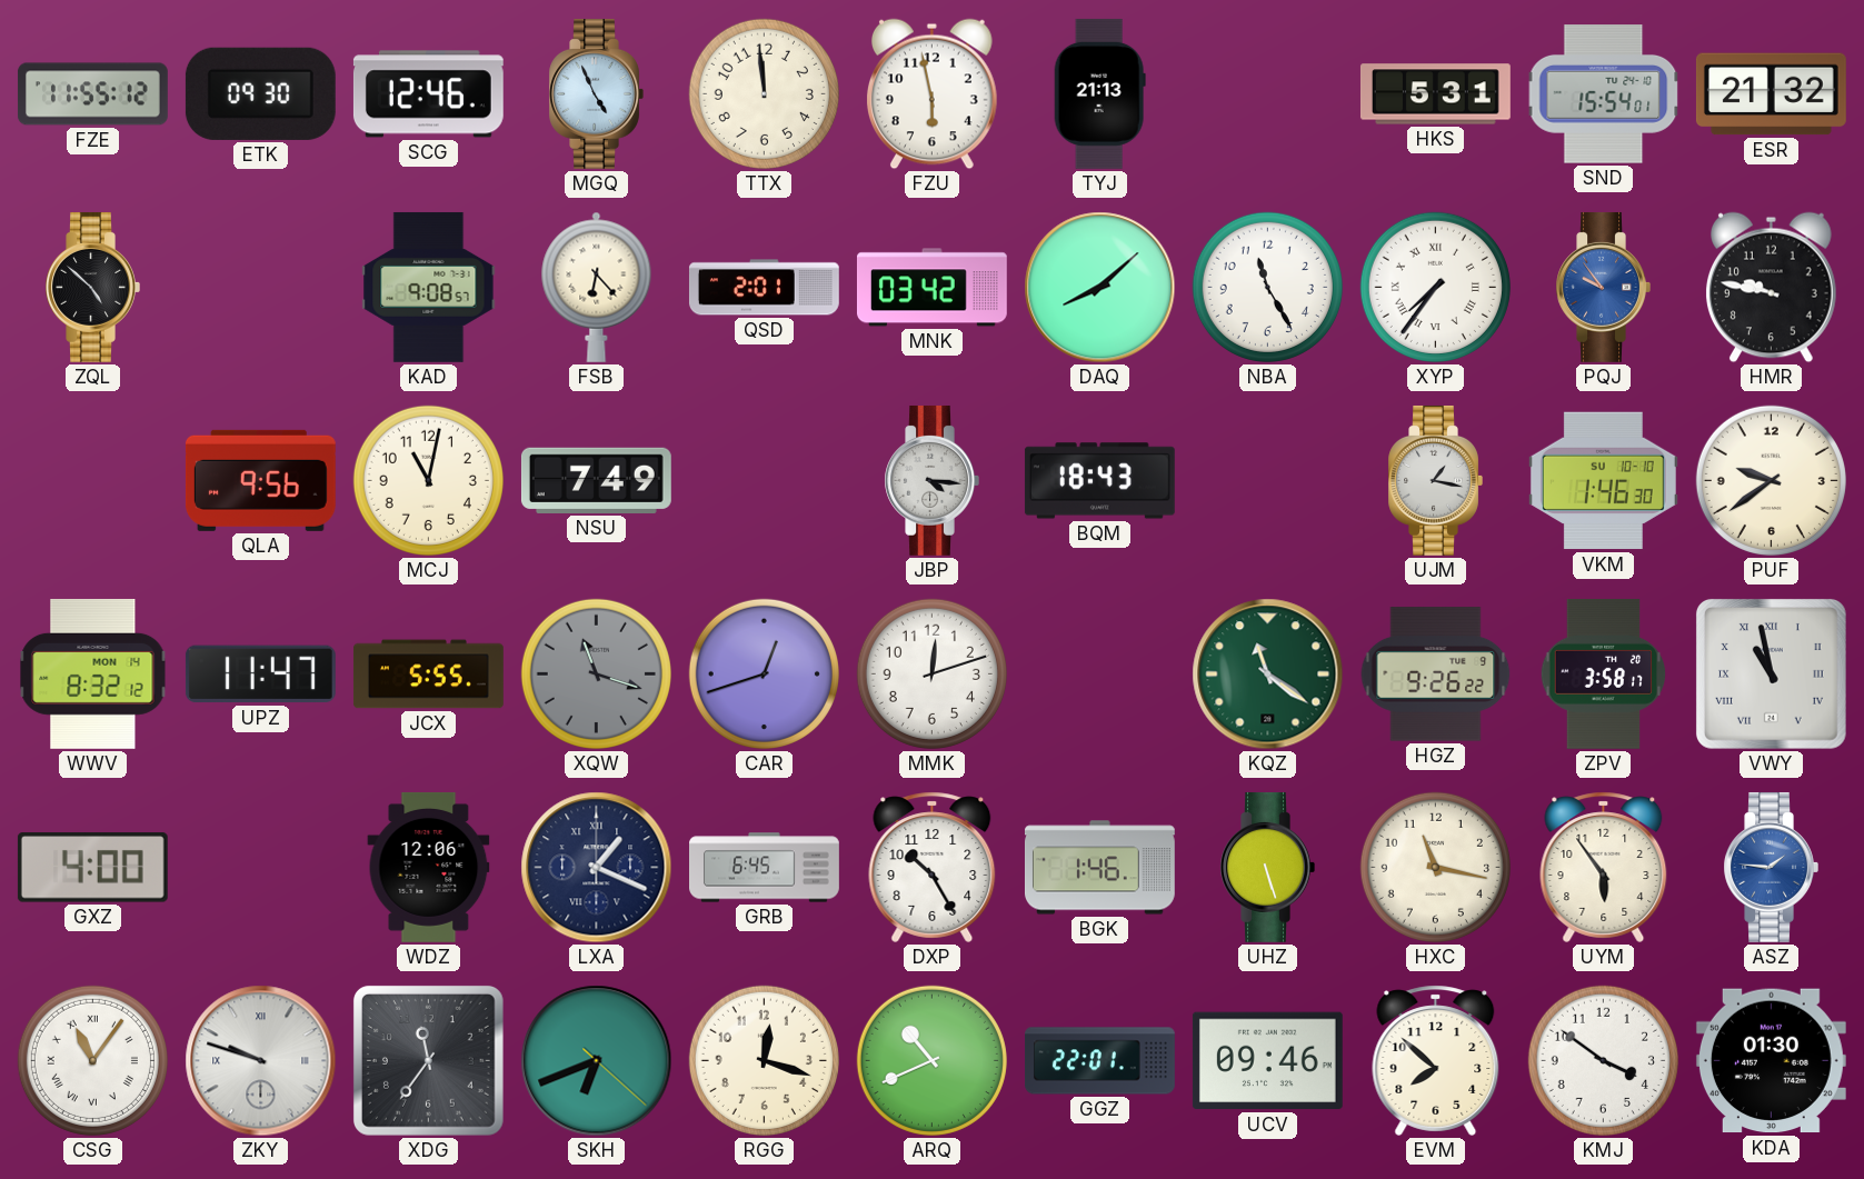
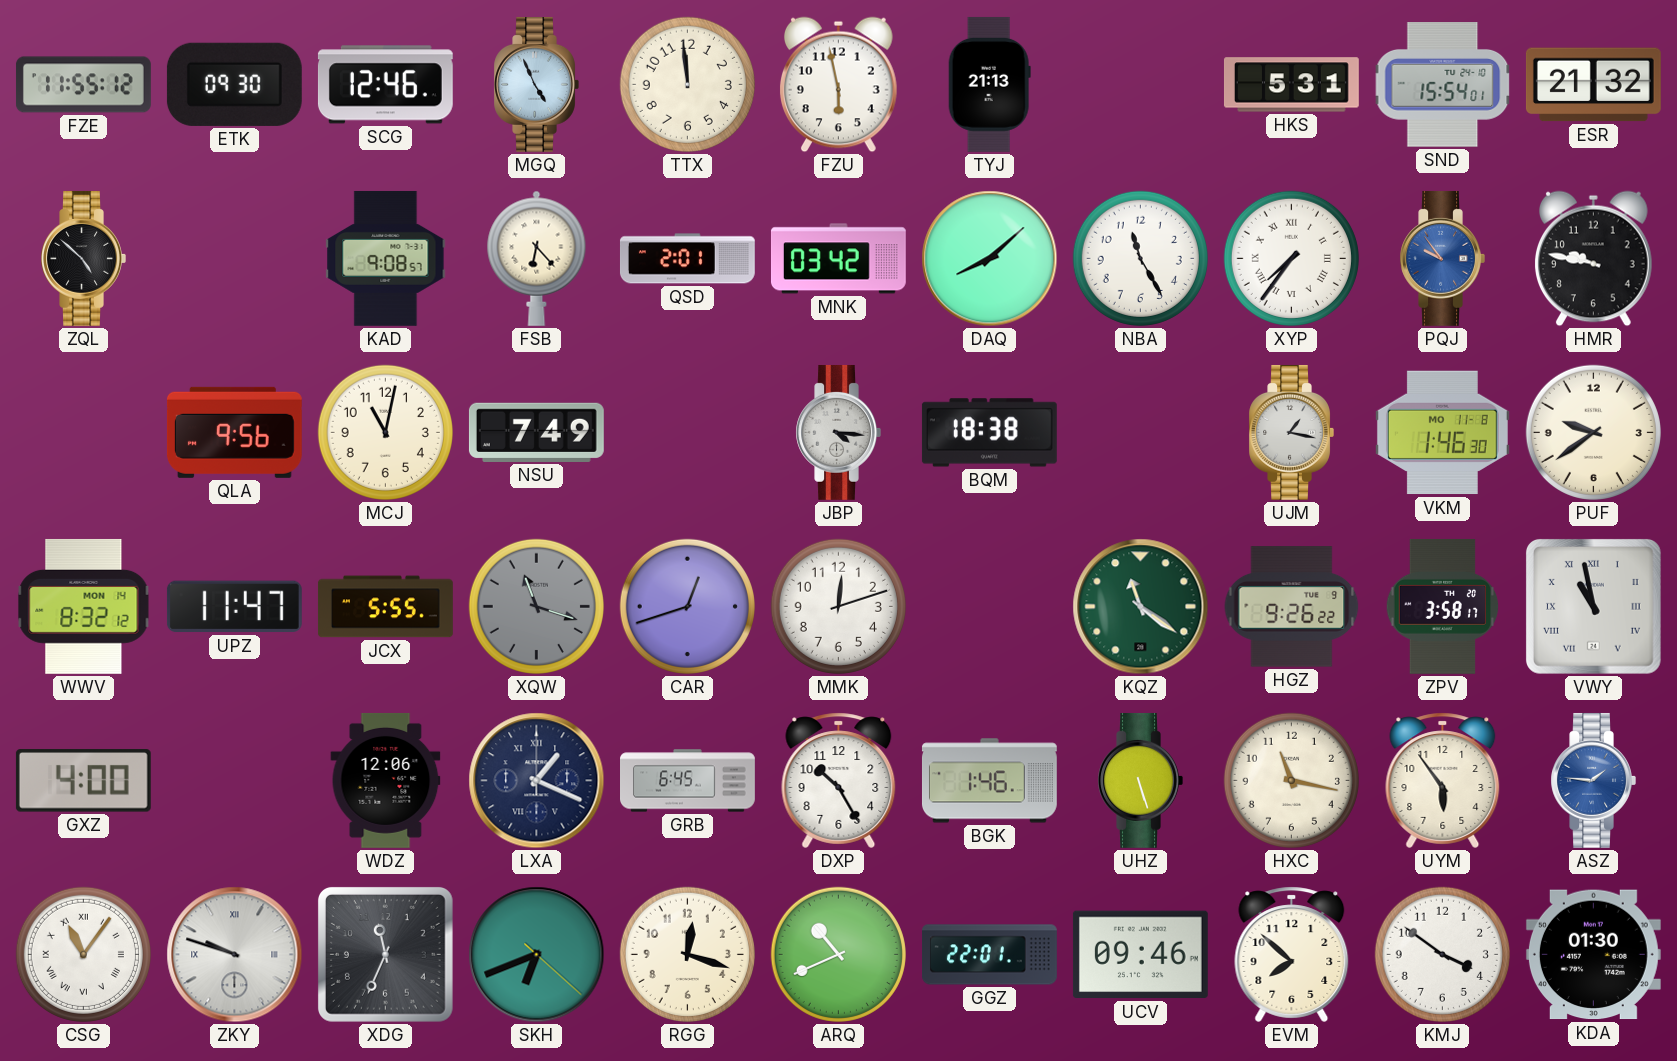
BQM: 18:43 -> 18:38 (989, 433)
VKM date: SU 10-10 -> MO 11-8 (1442, 433)
XDG: 11:36 -> 11:34 (385, 954)
